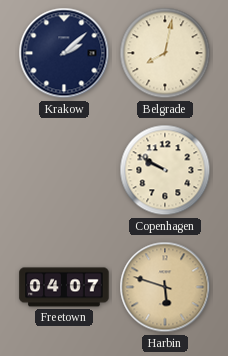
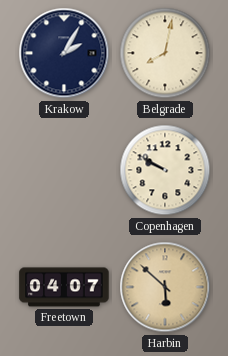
Krakow: 2:08 -> 2:05 (64, 53)
Harbin: 5:48 -> 5:52 (165, 287)
